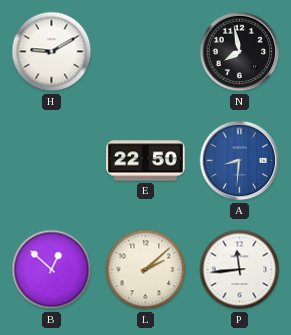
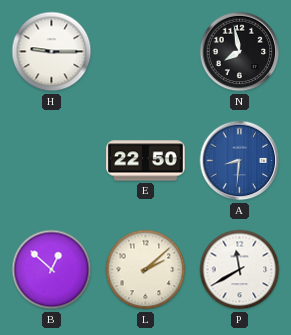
H: 9:10 -> 9:15 (52, 52)
P: 11:44 -> 11:40 (240, 270)
